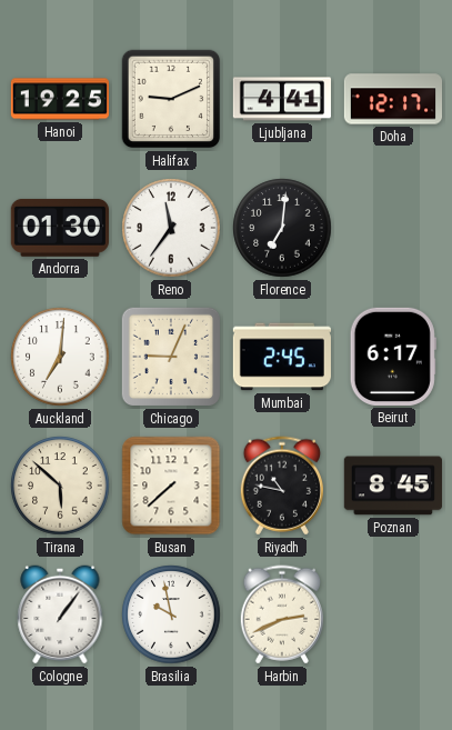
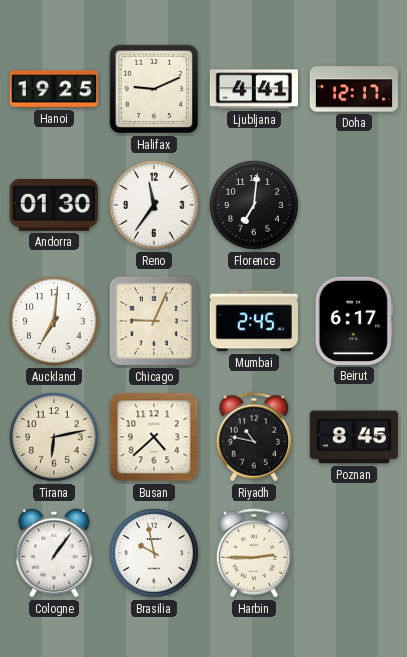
Tirana: 5:52 -> 6:13 (54, 437)
Busan: 7:38 -> 4:38 (154, 437)
Harbin: 2:41 -> 2:45 (254, 553)
